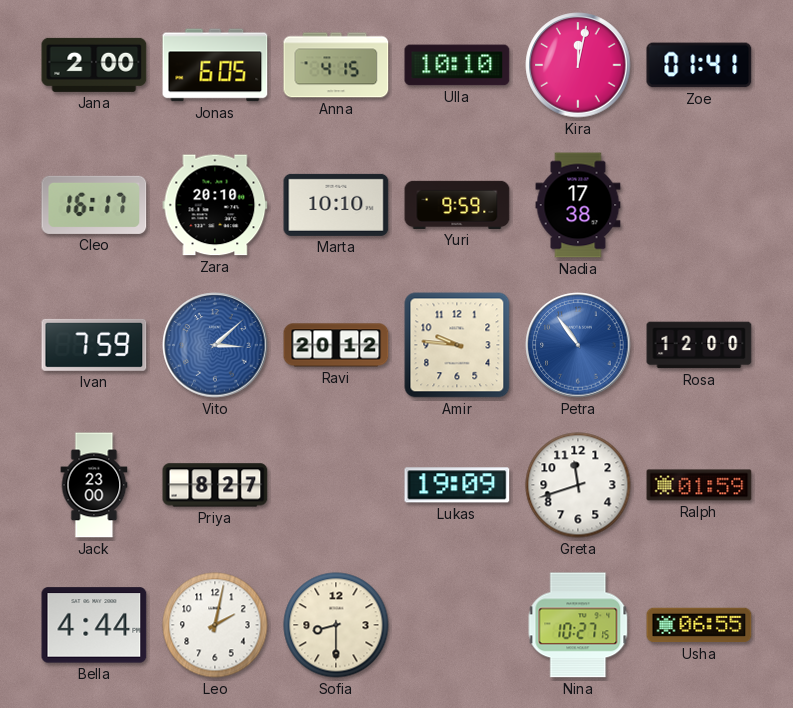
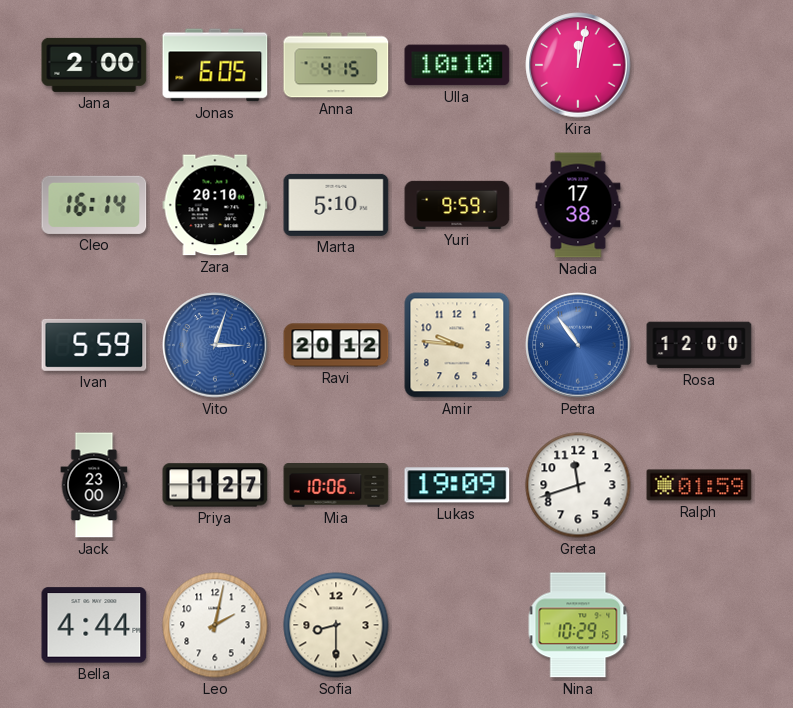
Zoe: 01:41 -> none (699, 65)
Cleo: 16:17 -> 16:14 (94, 205)
Marta: 10:10 -> 5:10 (336, 205)
Ivan: 7:59 -> 5:59 (94, 345)
Vito: 3:08 -> 3:03 (215, 345)
Priya: 8:27 -> 1:27 (215, 485)
Mia: none -> 10:06 (336, 485)
Nina: 10:27 -> 10:29 (578, 625)
Usha: 06:55 -> none (699, 625)
